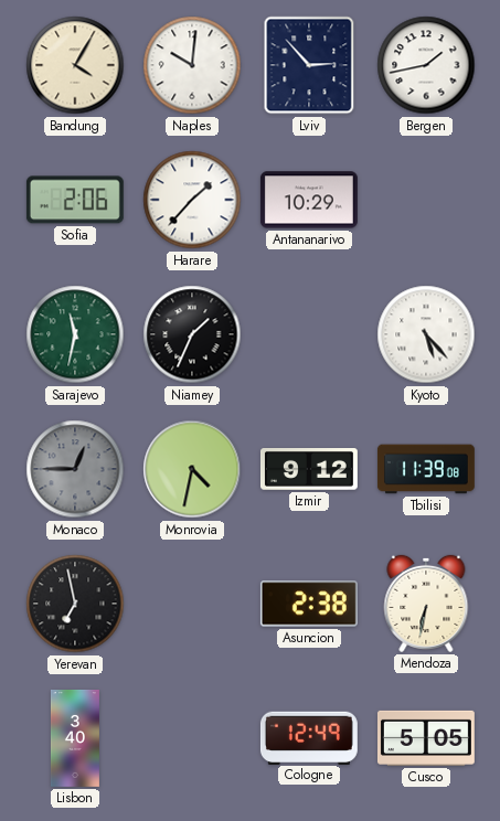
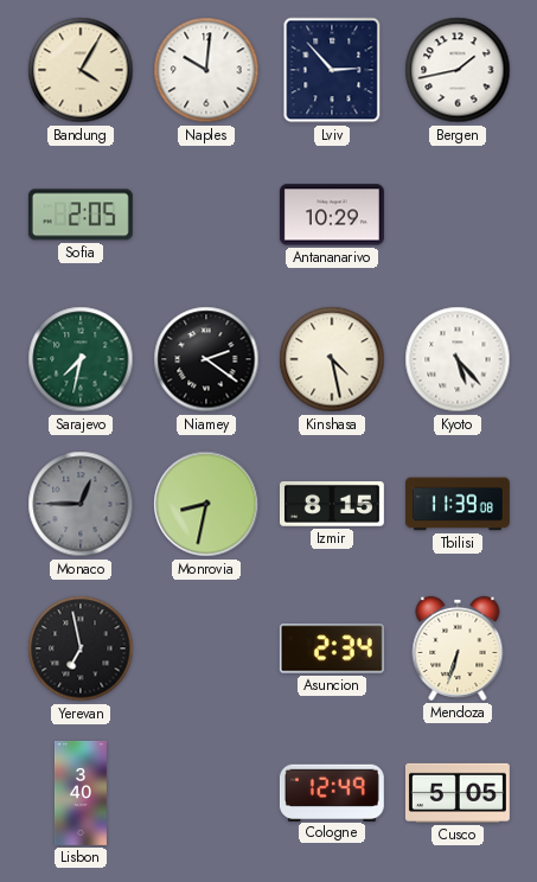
Sofia: 2:06 -> 2:05 (81, 215)
Harare: 1:37 -> none (192, 200)
Sarajevo: 11:32 -> 7:32 (81, 359)
Niamey: 1:34 -> 2:21 (206, 359)
Kinshasa: none -> 4:28 (332, 359)
Monrovia: 4:32 -> 8:32 (206, 504)
Izmir: 9:12 -> 8:15 (332, 505)
Asuncion: 2:38 -> 2:34 (332, 648)
Mendoza: 6:32 -> 6:33 (458, 648)
